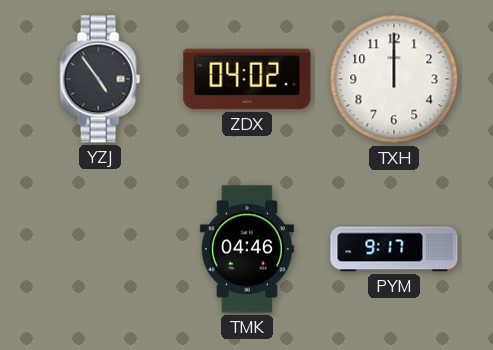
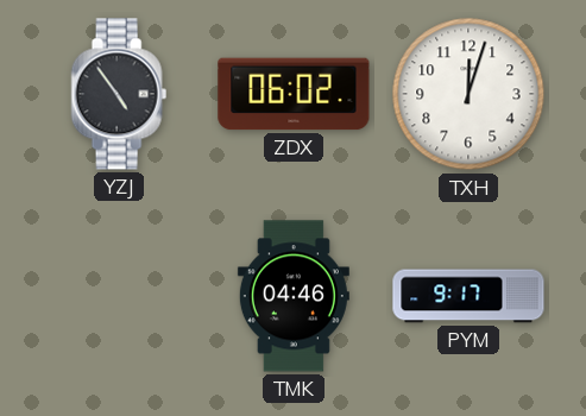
ZDX: 04:02 -> 06:02 (294, 94)
TXH: 12:00 -> 12:03 (468, 94)
